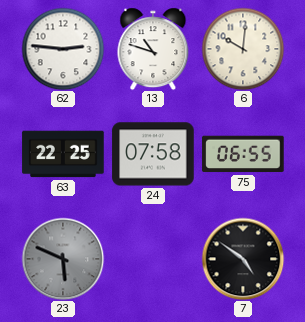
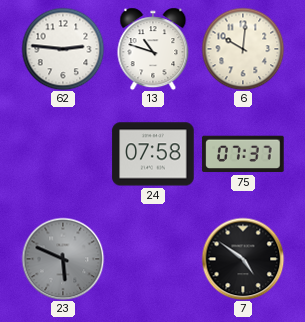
63: 22:25 -> none (63, 154)
75: 06:55 -> 07:37 (243, 154)
